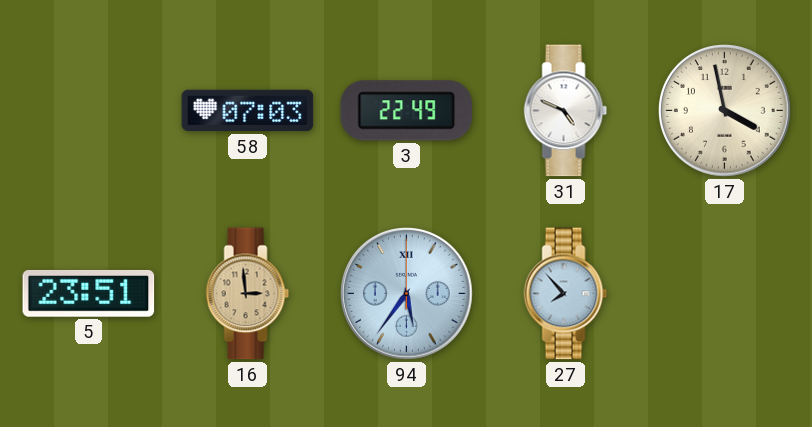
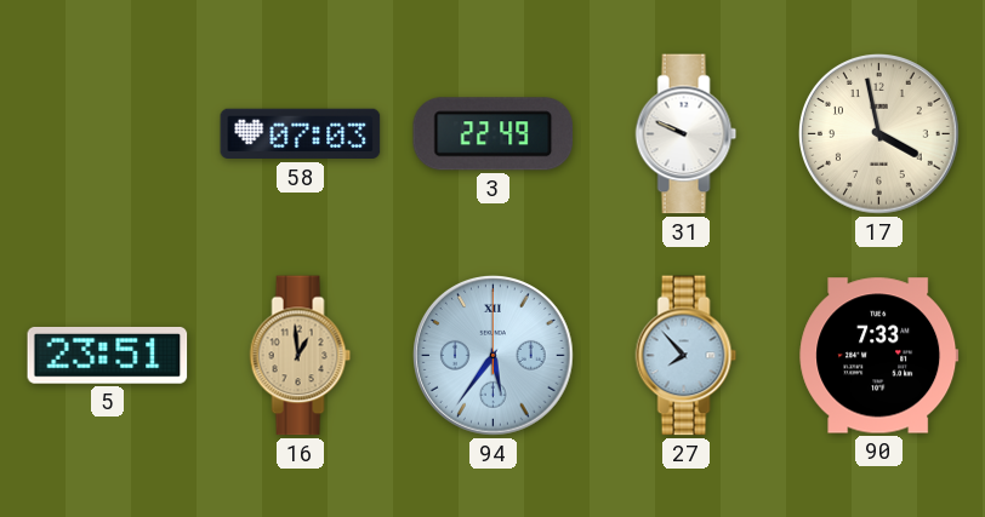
31: 4:49 -> 9:49 (687, 134)
16: 2:59 -> 12:59 (301, 356)
90: none -> 7:33 (879, 356)
